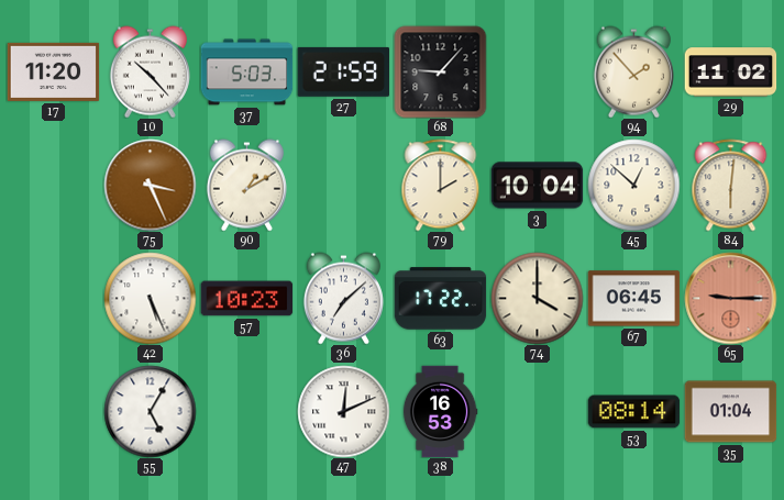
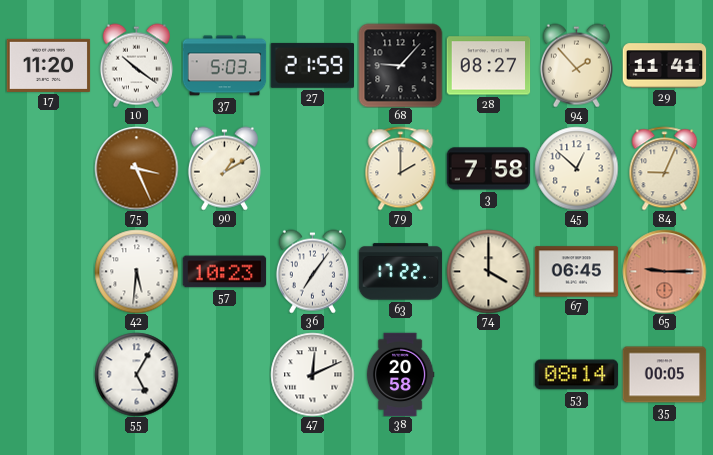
10: 10:23 -> 10:21 (136, 65)
28: none -> 08:27 (488, 66)
29: 11:02 -> 11:41 (664, 66)
3: 10:04 -> 7:58 (488, 169)
84: 6:01 -> 9:04 (665, 168)
42: 5:26 -> 5:31 (136, 271)
36: 7:08 -> 7:06 (312, 271)
38: 16:53 -> 20:58 (400, 374)
35: 01:04 -> 00:05 (664, 375)
